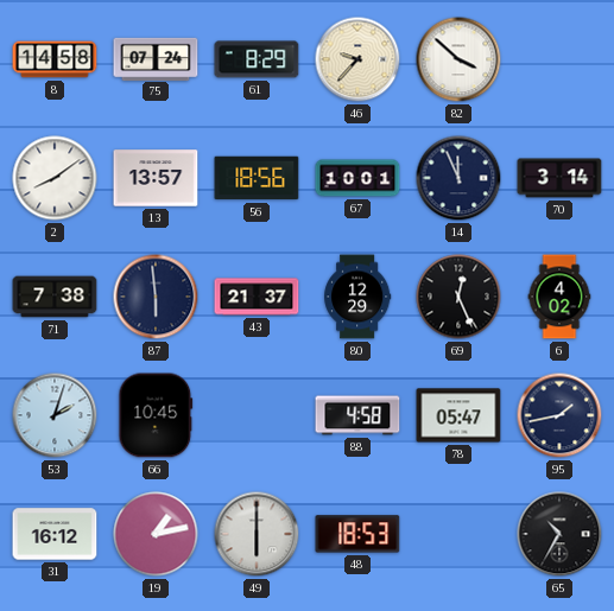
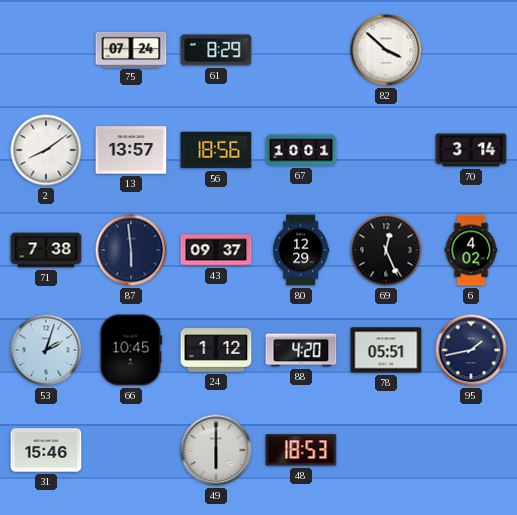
8: 14:58 -> none (55, 59)
46: 9:37 -> none (357, 59)
14: 11:56 -> none (458, 178)
43: 21:37 -> 09:37 (216, 250)
24: none -> 1:12 (216, 350)
88: 4:58 -> 4:20 (301, 350)
78: 05:47 -> 05:51 (386, 350)
31: 16:12 -> 15:46 (46, 450)
19: 1:13 -> none (156, 534)
65: 10:35 -> none (559, 534)
